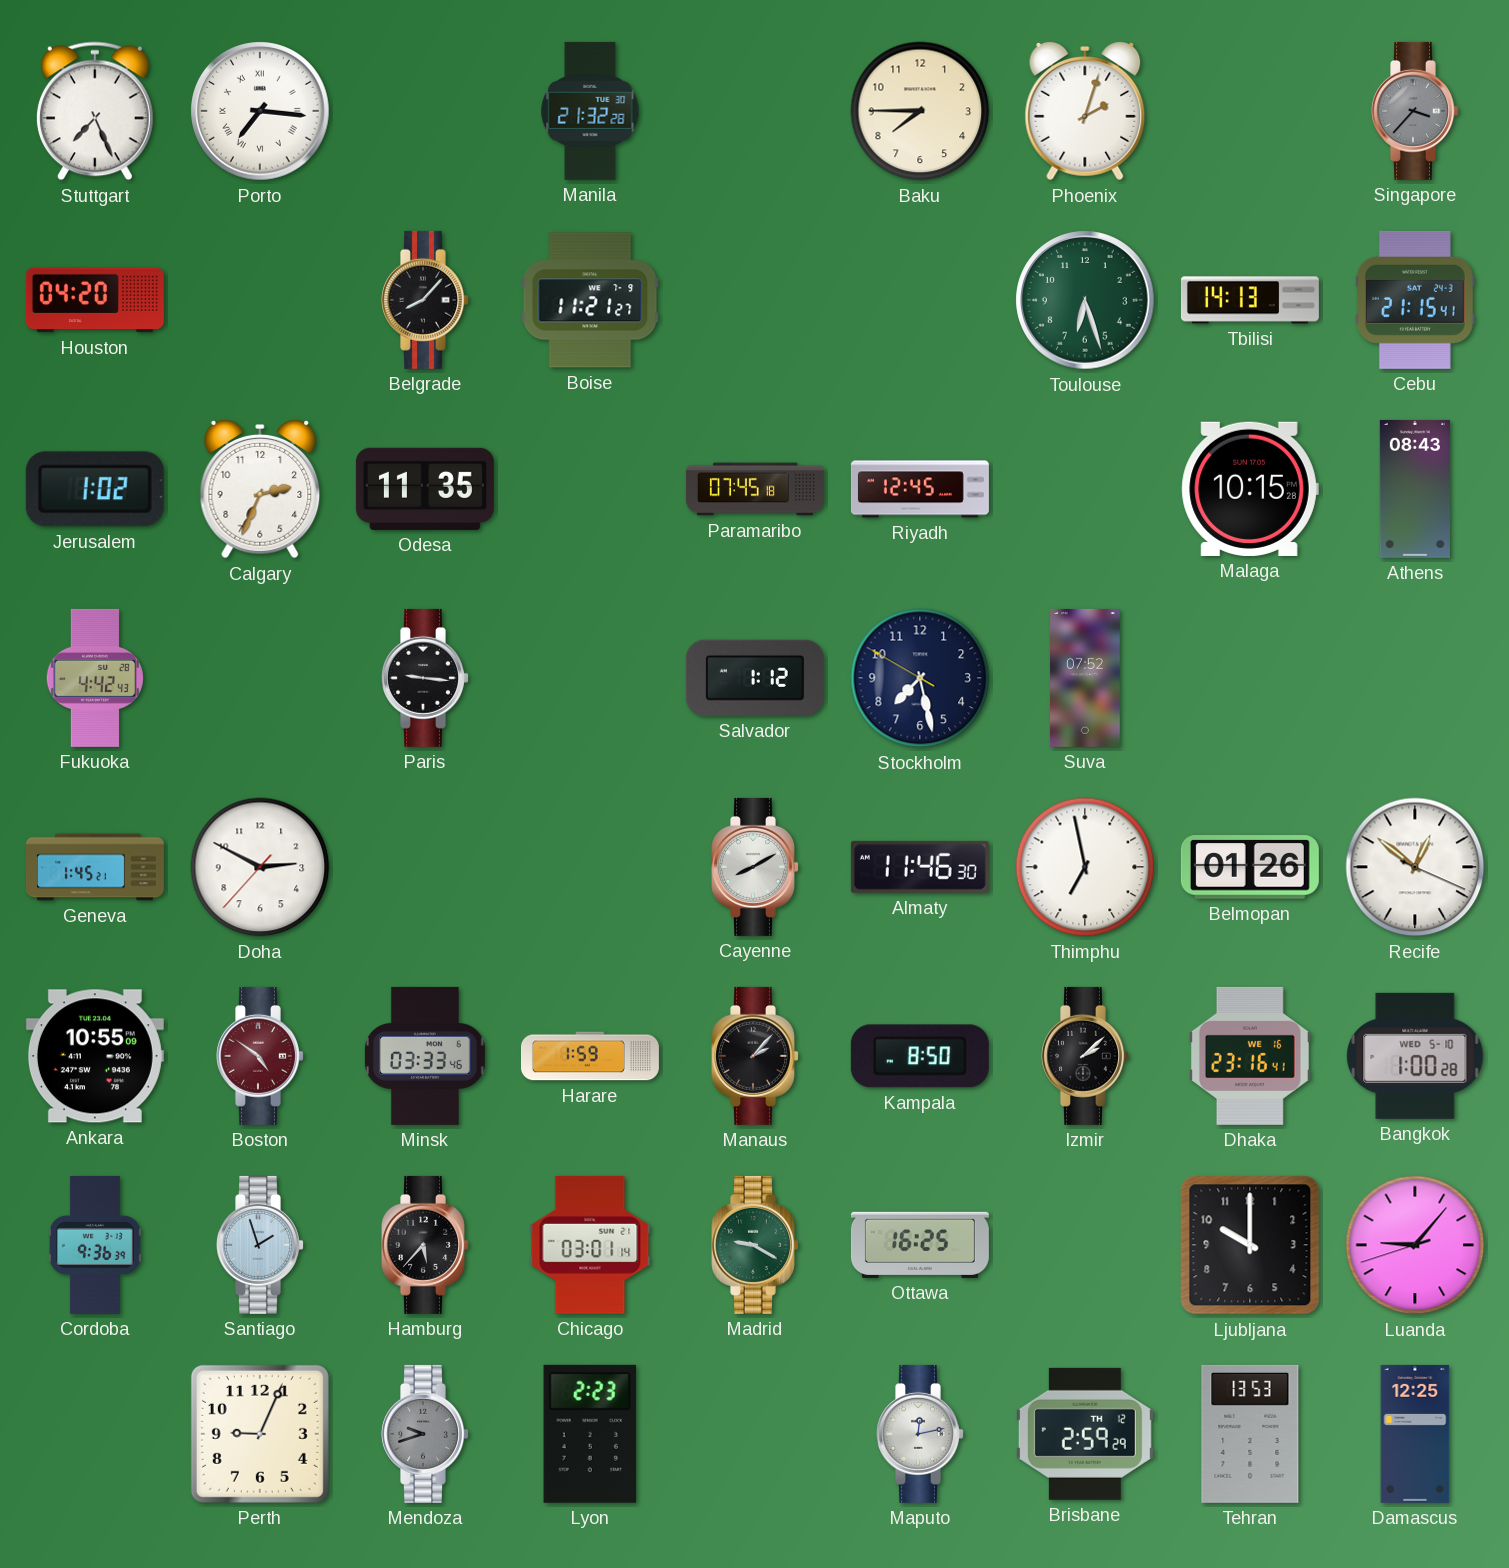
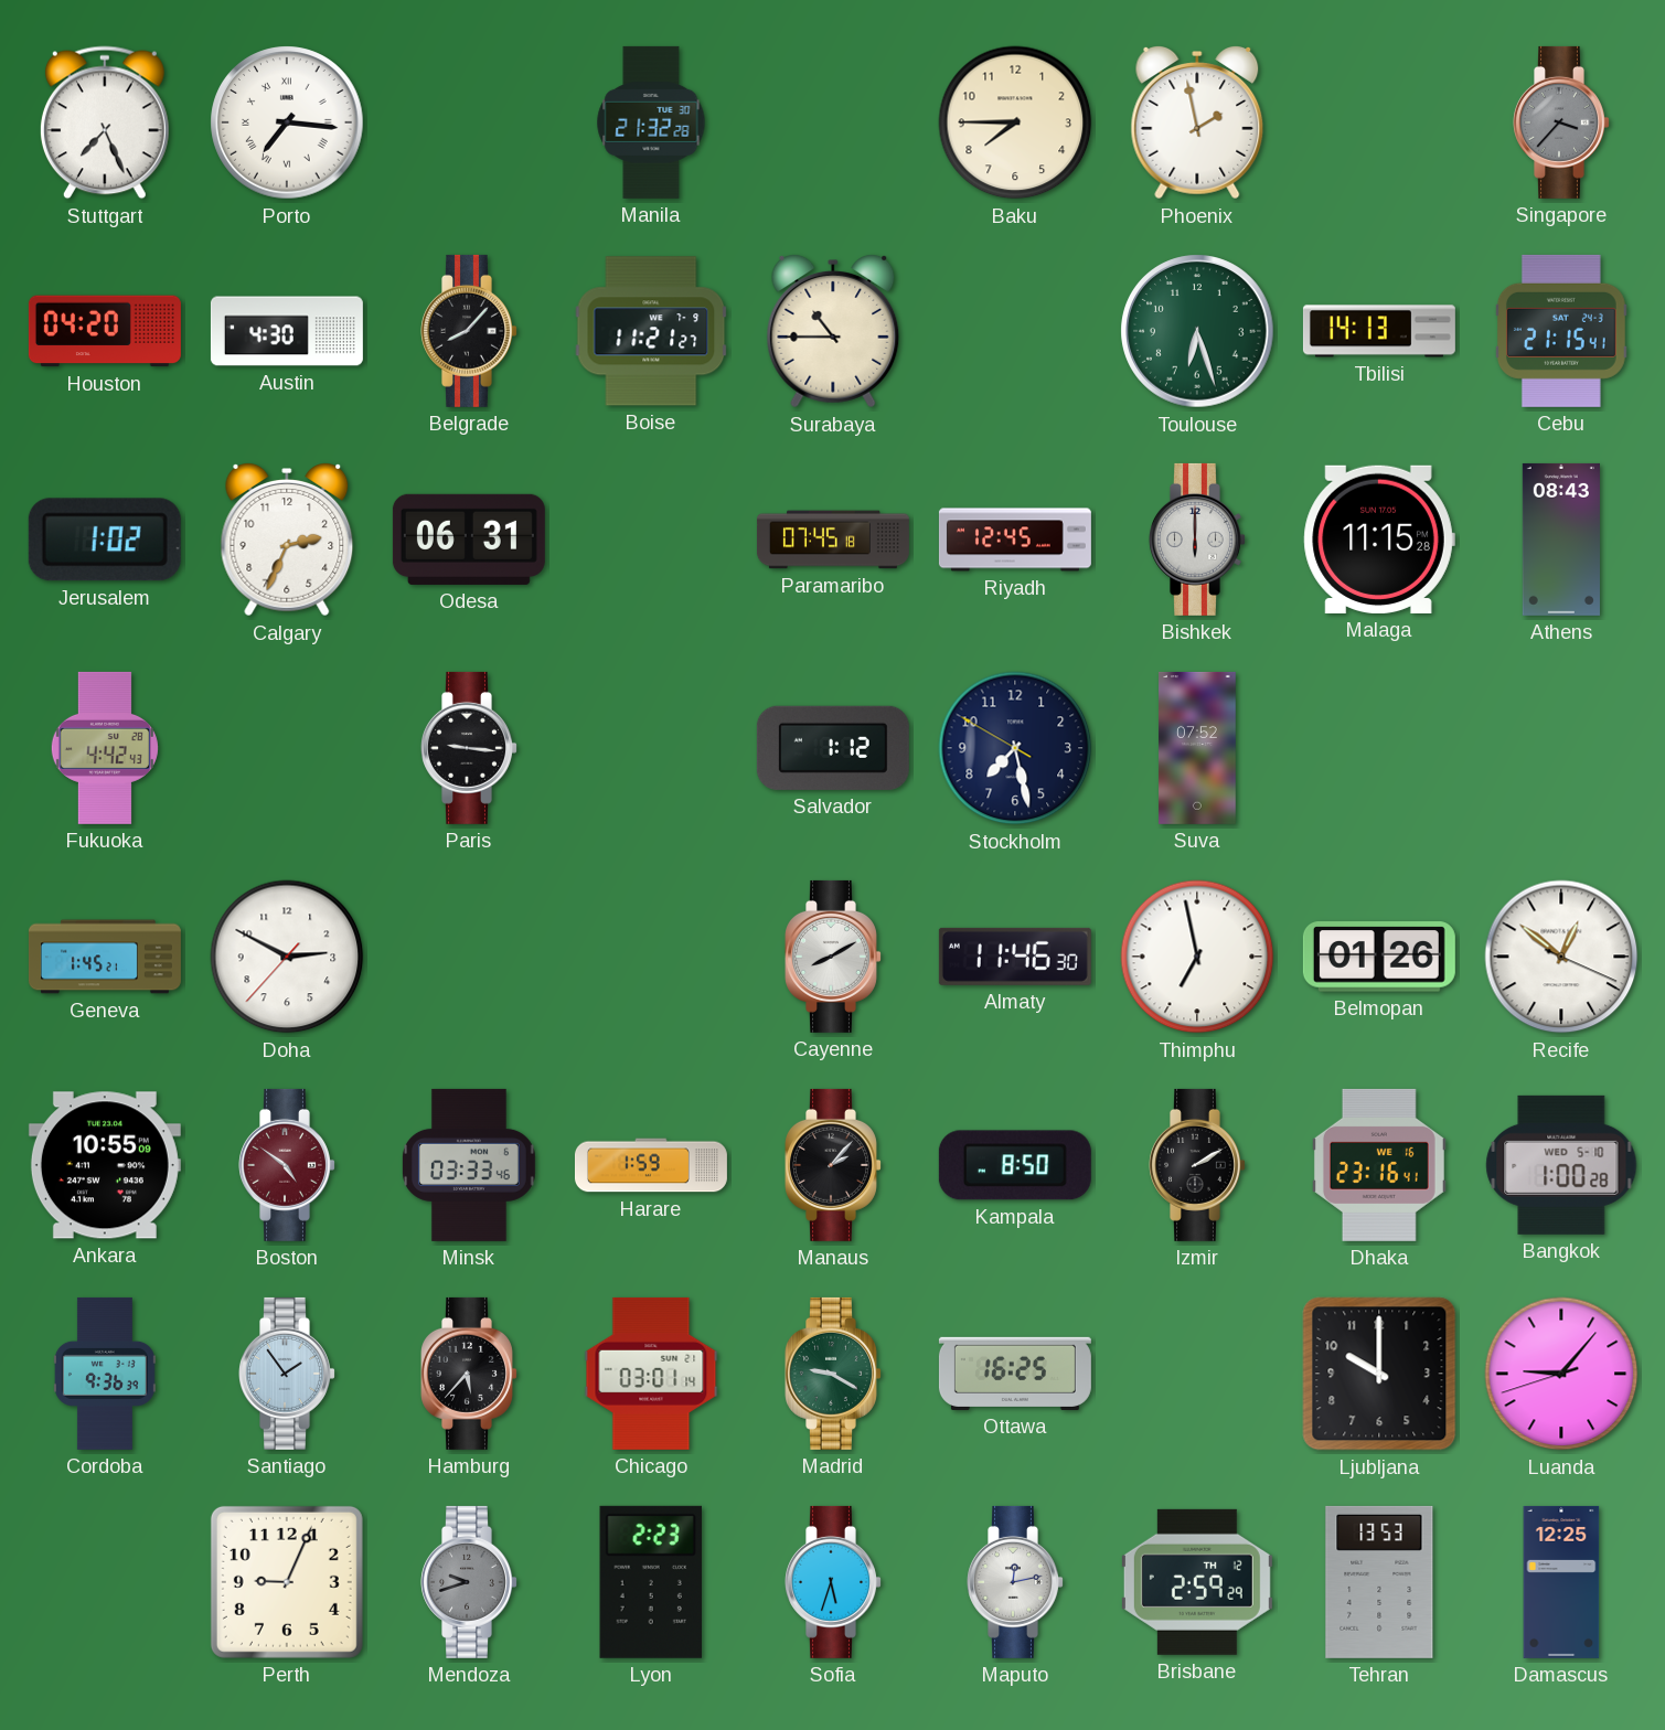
Phoenix: 2:03 -> 1:58 (1197, 124)
Austin: none -> 4:30 (287, 331)
Surabaya: none -> 10:45 (833, 332)
Odesa: 11:35 -> 06:31 (469, 540)
Bishkek: none -> 6:00 (1198, 540)
Malaga: 10:15 -> 11:15 (1379, 540)
Izmir: 2:08 -> 2:10 (1198, 1165)
Santiago: 1:57 -> 1:54 (288, 1374)
Sofia: none -> 5:33 (834, 1582)
